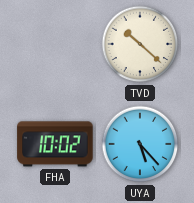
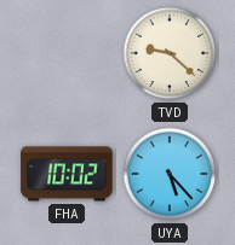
TVD: 10:22 -> 9:22 (170, 53)
